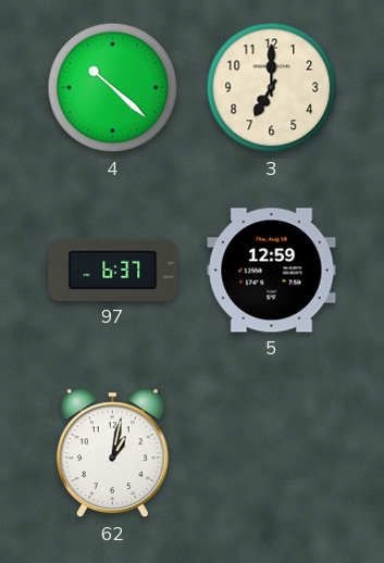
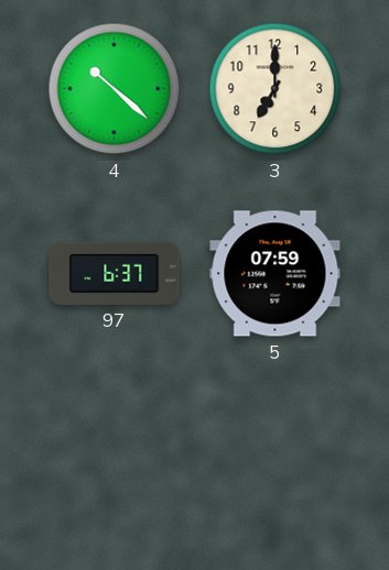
5: 12:59 -> 07:59 (275, 274)
62: 1:02 -> none (112, 453)
